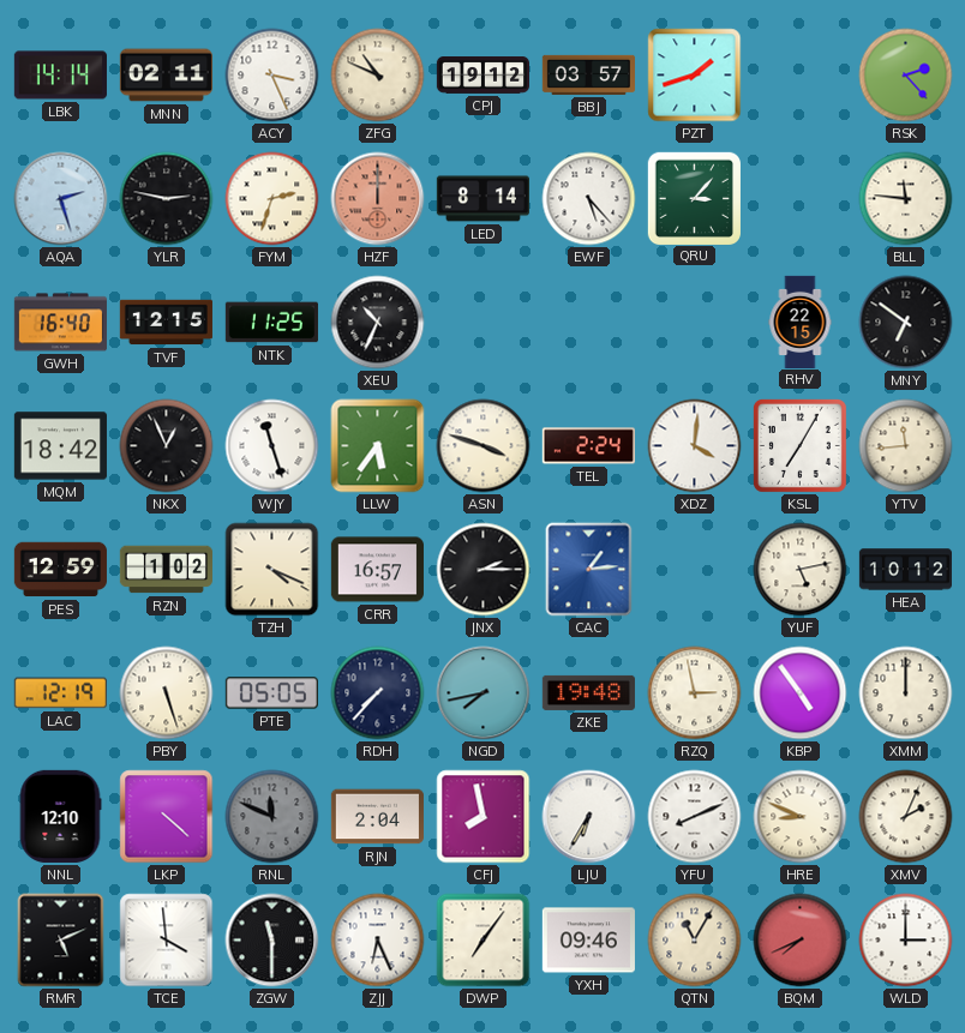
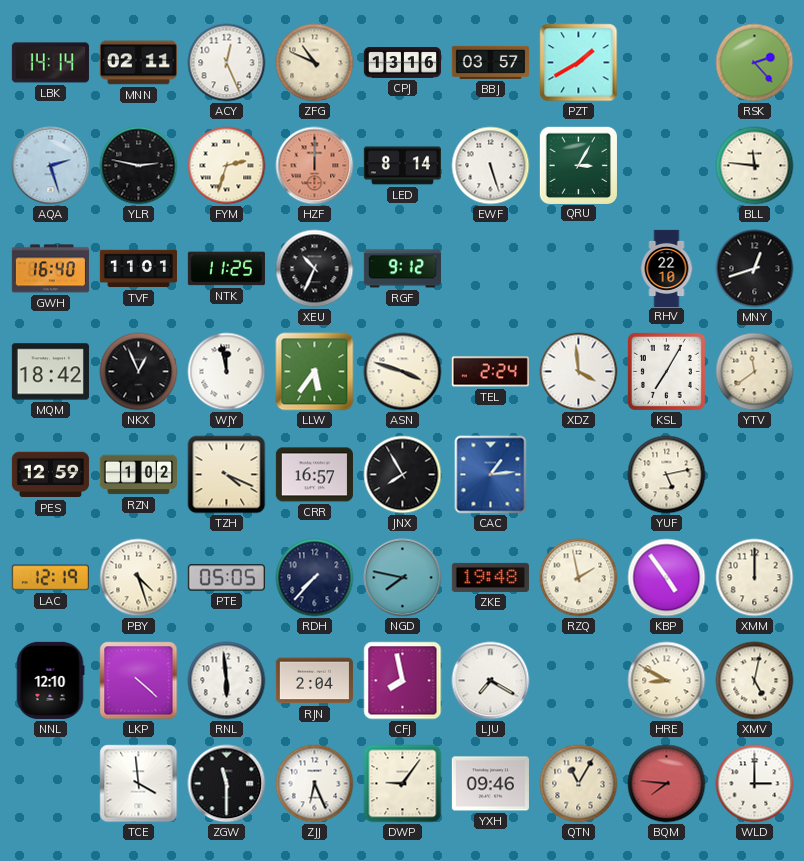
ACY: 3:26 -> 12:26 (227, 63)
CPJ: 19:12 -> 13:16 (402, 63)
PZT: 1:42 -> 1:40 (579, 63)
EWF: 5:23 -> 5:27 (491, 166)
QRU: 3:07 -> 3:05 (578, 165)
TVF: 12:15 -> 11:01 (138, 269)
RGF: none -> 9:12 (402, 269)
RHV: 22:15 -> 22:10 (667, 268)
MNY: 6:51 -> 12:42 (755, 269)
WJY: 11:27 -> 11:58 (227, 372)
XDZ: 4:01 -> 3:59 (579, 372)
YTV: 11:44 -> 11:39 (755, 372)
JNX: 2:15 -> 7:55 (403, 475)
HEA: 10:12 -> none (905, 570)
PBY: 5:27 -> 4:27 (139, 578)
NGD: 7:43 -> 7:47 (403, 578)
RZQ: 2:58 -> 1:58 (579, 578)
RNL: 11:49 -> 5:59 (227, 681)
RNL dial: grey -> white (227, 681)
LJU: 6:35 -> 7:20 (491, 681)
YFU: 8:11 -> none (695, 817)
HRE: 8:49 -> 8:50 (667, 681)
XMV: 2:04 -> 5:02 (755, 681)
RMR: 5:11 -> none (61, 941)
DWP: 7:06 -> 9:06 (403, 784)
BQM: 7:41 -> 7:46 (667, 784)
